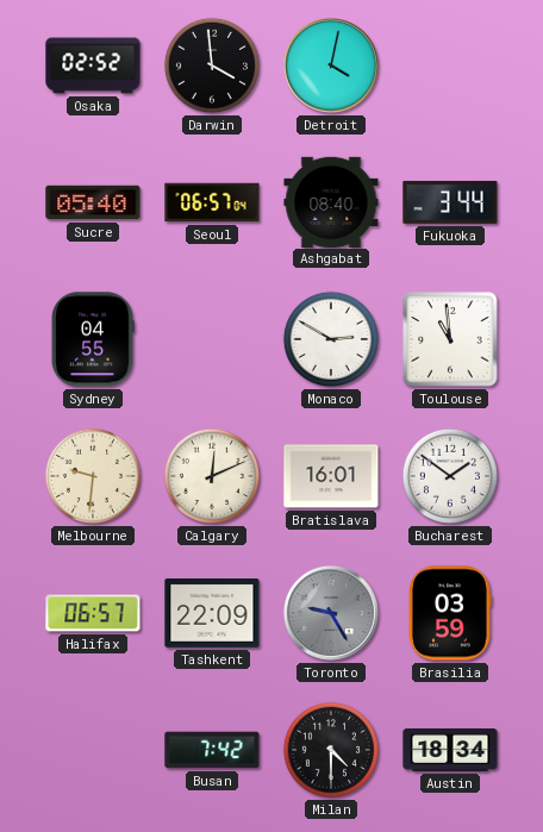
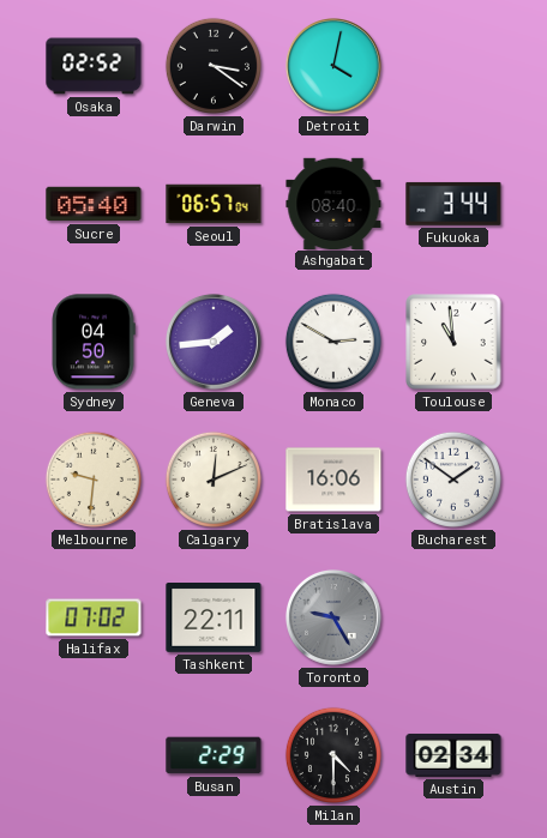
Darwin: 3:59 -> 3:21 (214, 66)
Sydney: 04:55 -> 04:50 (94, 342)
Geneva: none -> 1:44 (214, 342)
Bratislava: 16:01 -> 16:06 (333, 480)
Halifax: 06:57 -> 07:02 (94, 617)
Tashkent: 22:09 -> 22:11 (214, 619)
Brasilia: 03:59 -> none (451, 613)
Busan: 7:42 -> 2:29 (214, 755)
Austin: 18:34 -> 02:34 (453, 755)
